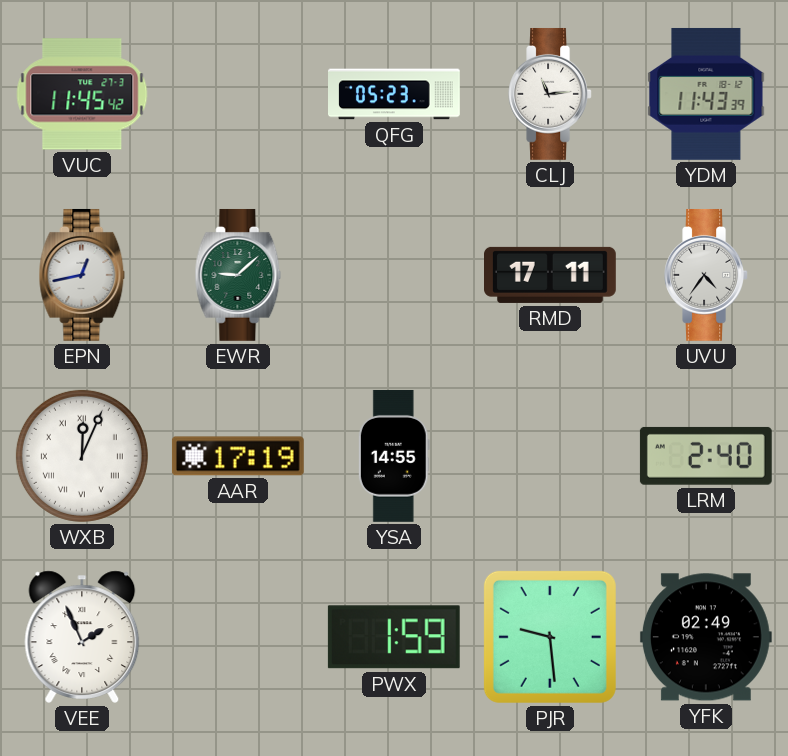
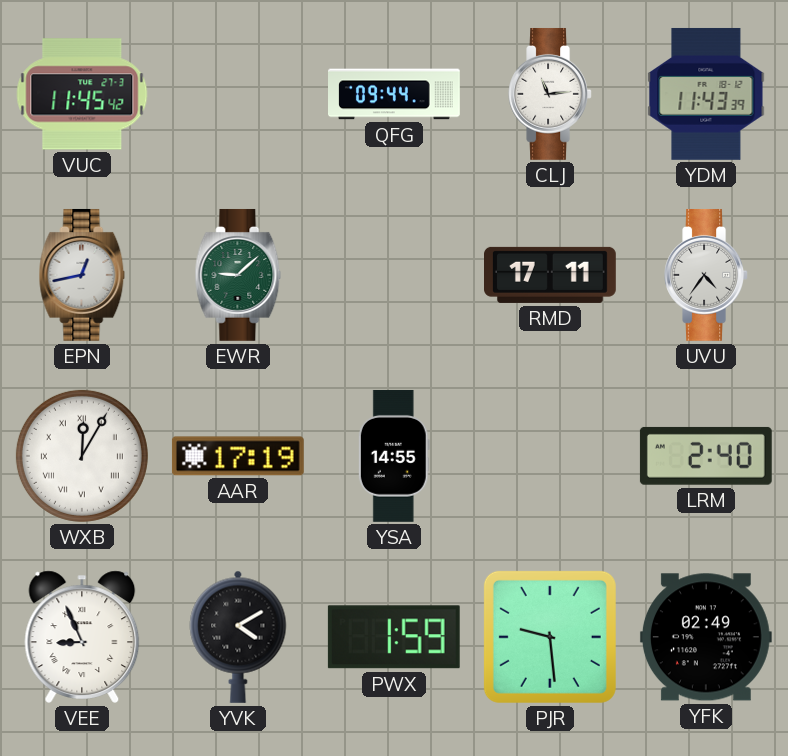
QFG: 05:23 -> 09:44 (395, 94)
WXB: 12:04 -> 12:05 (82, 456)
VEE: 1:56 -> 8:56 (82, 637)
YVK: none -> 4:10 (238, 637)
